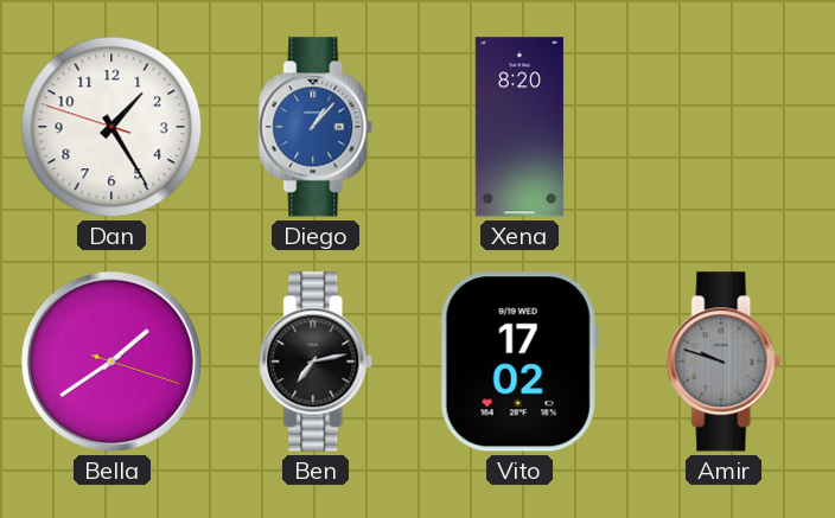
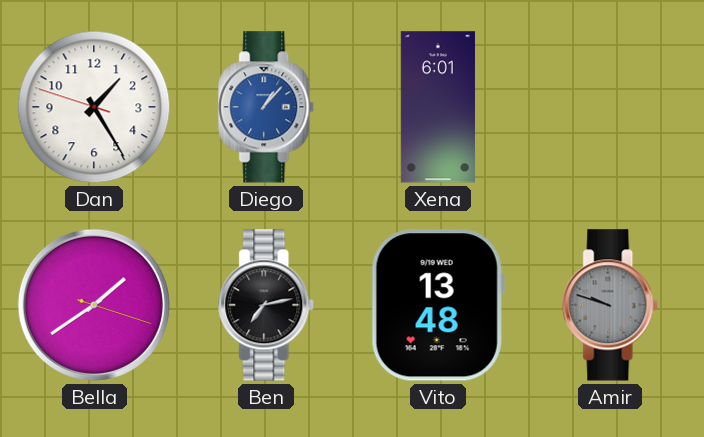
Xena: 8:20 -> 6:01 (438, 107)
Vito: 17:02 -> 13:48 (438, 305)
